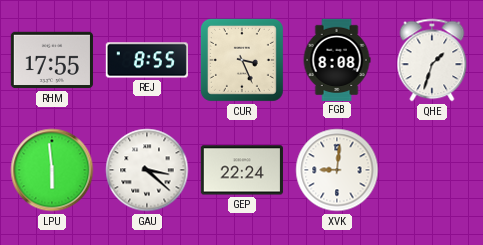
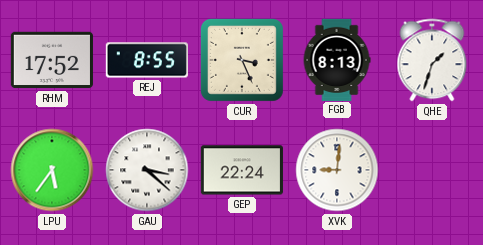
RHM: 17:55 -> 17:52 (52, 60)
FGB: 8:08 -> 8:13 (337, 59)
LPU: 5:59 -> 5:36 (52, 170)
